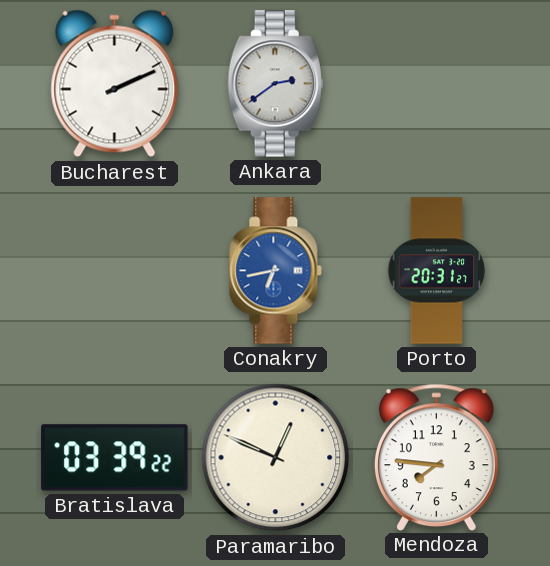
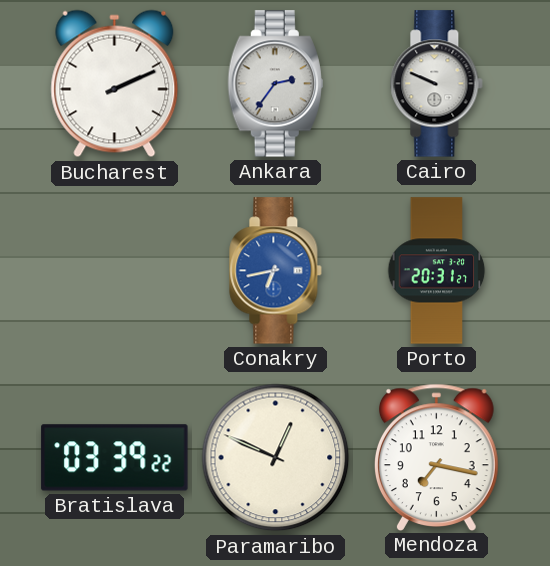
Ankara: 2:39 -> 2:36 (275, 84)
Cairo: none -> 9:49 (437, 84)
Mendoza: 7:46 -> 7:17 (436, 457)
